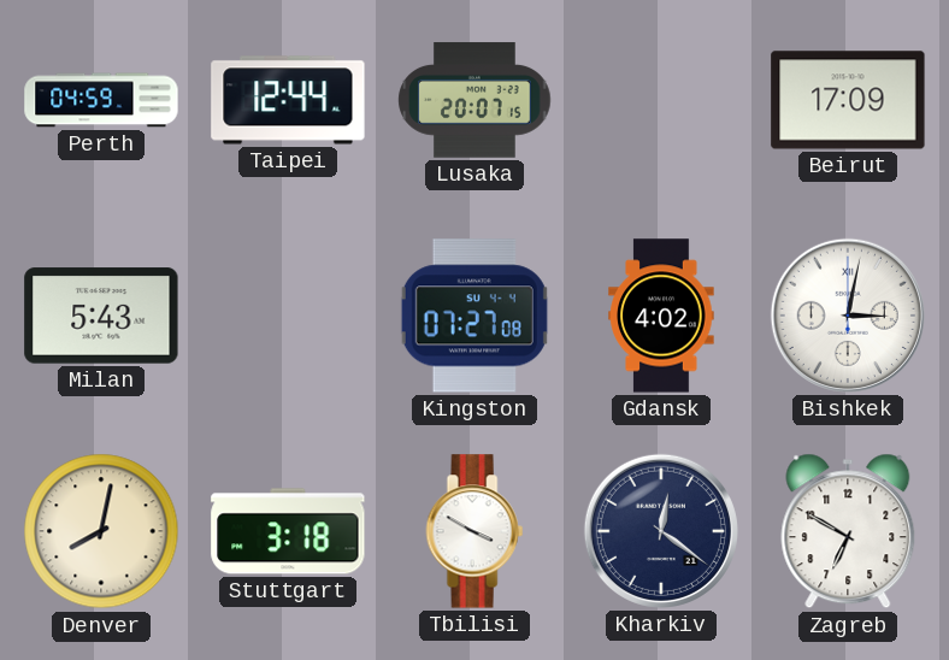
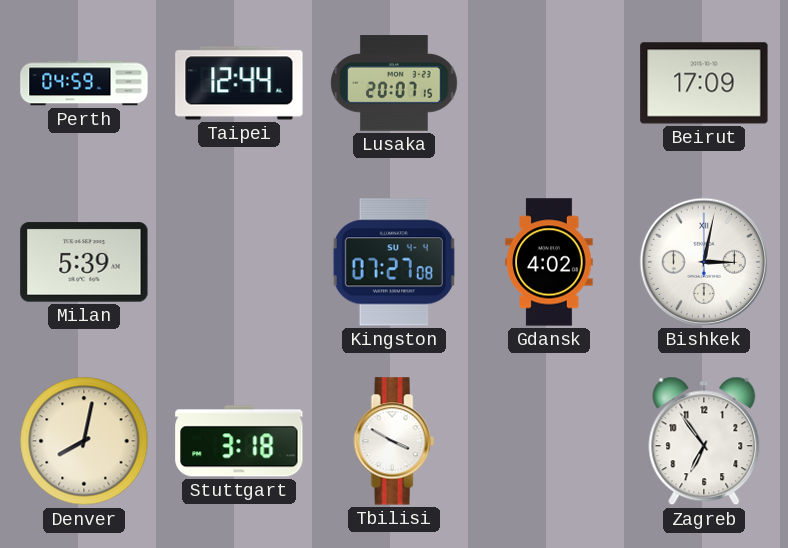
Milan: 5:43 -> 5:39 (84, 262)
Kharkiv: 12:21 -> none (661, 531)
Zagreb: 6:50 -> 6:54 (704, 441)
